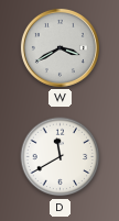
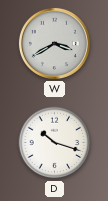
D: 11:40 -> 10:18 (55, 143)
